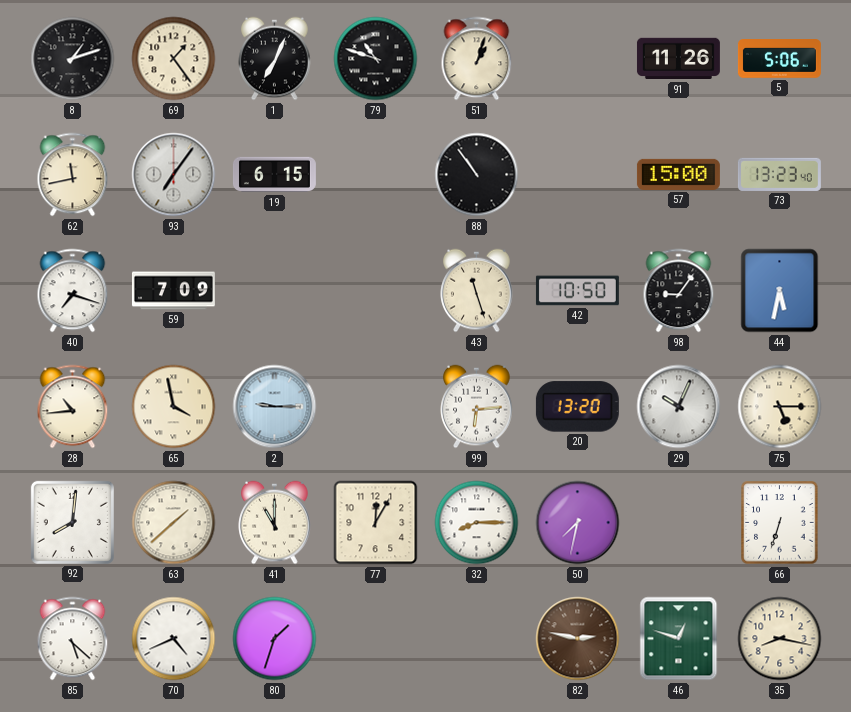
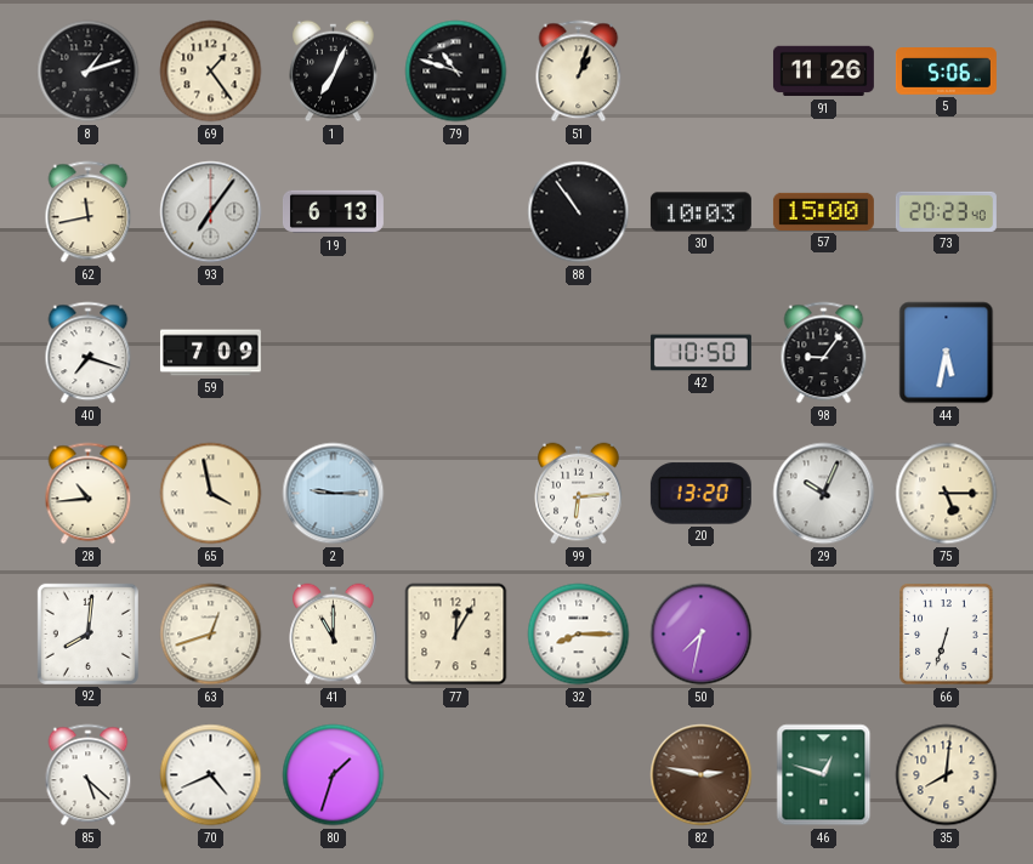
19: 6:15 -> 6:13 (333, 212)
30: none -> 10:03 (700, 212)
73: 13:23 -> 20:23 (946, 211)
43: 11:27 -> none (477, 291)
63: 1:38 -> 12:42 (211, 635)
35: 8:17 -> 8:01 (947, 775)
